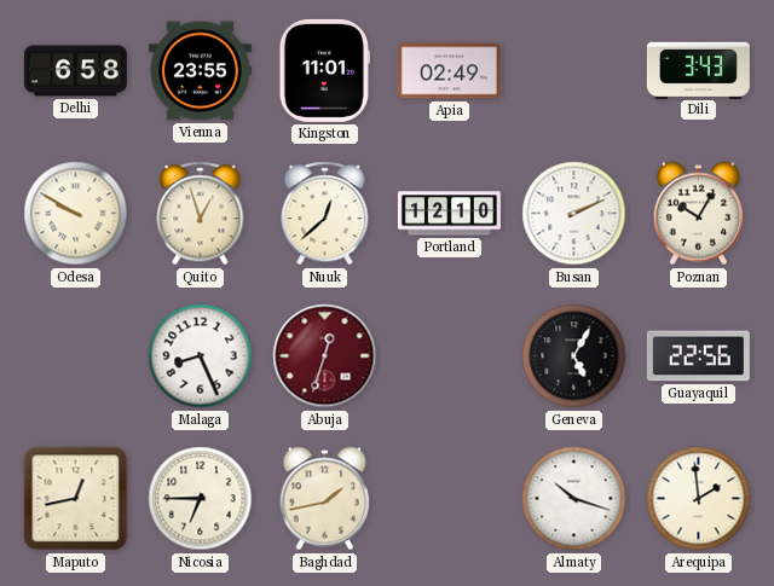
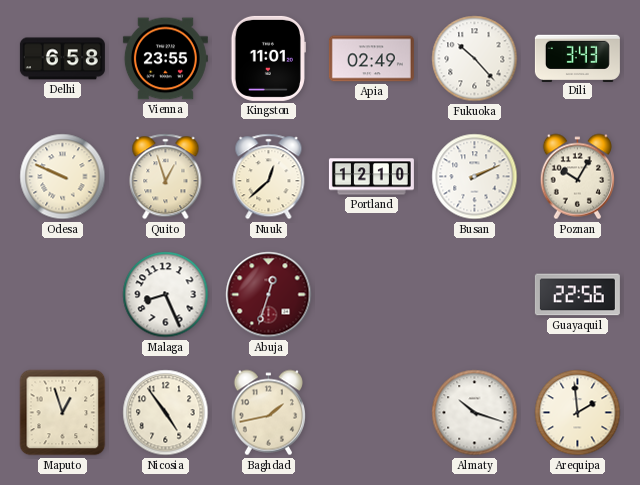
Fukuoka: none -> 10:23 (475, 59)
Odesa: 9:50 -> 9:49 (63, 177)
Geneva: 5:05 -> none (574, 356)
Maputo: 12:43 -> 12:57 (63, 413)
Nicosia: 6:45 -> 4:54 (166, 413)
